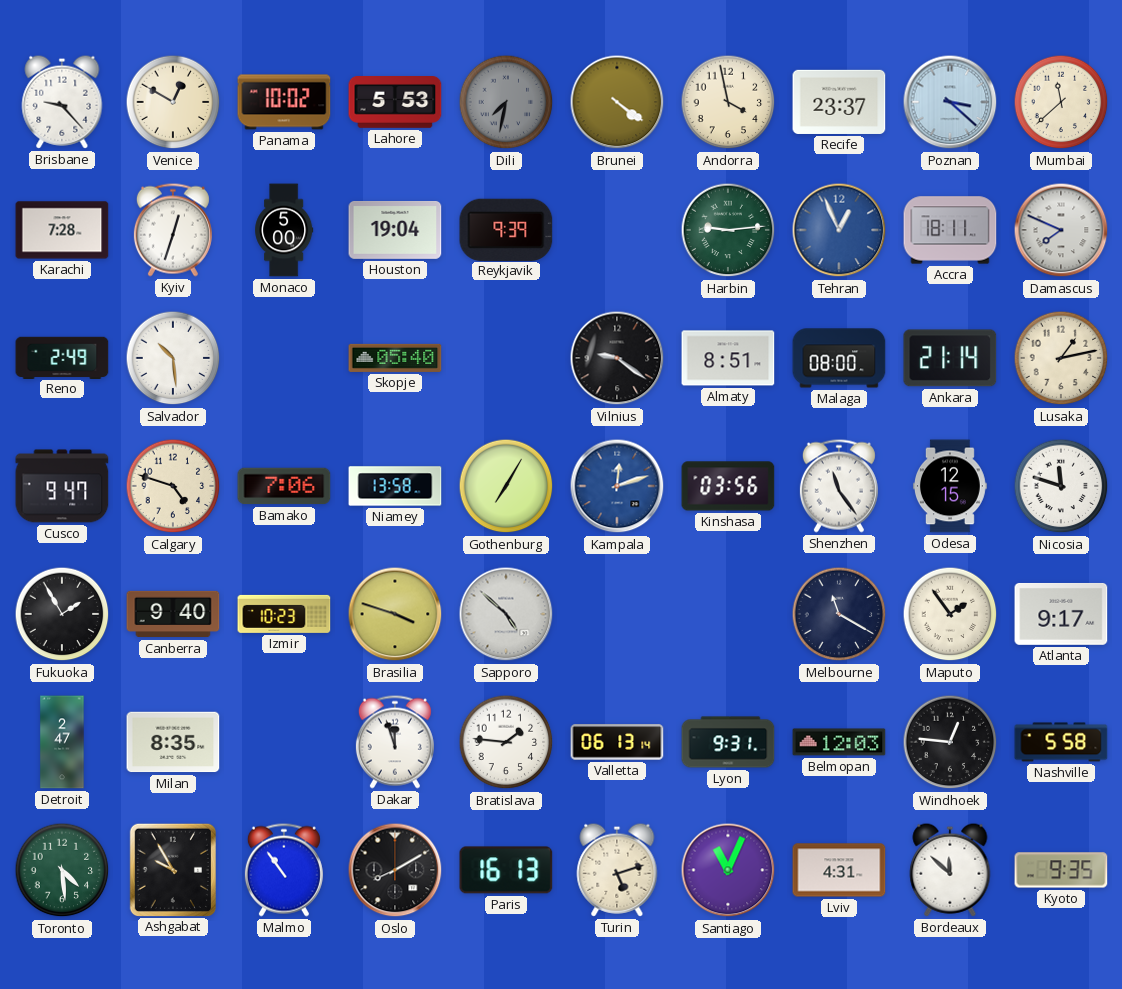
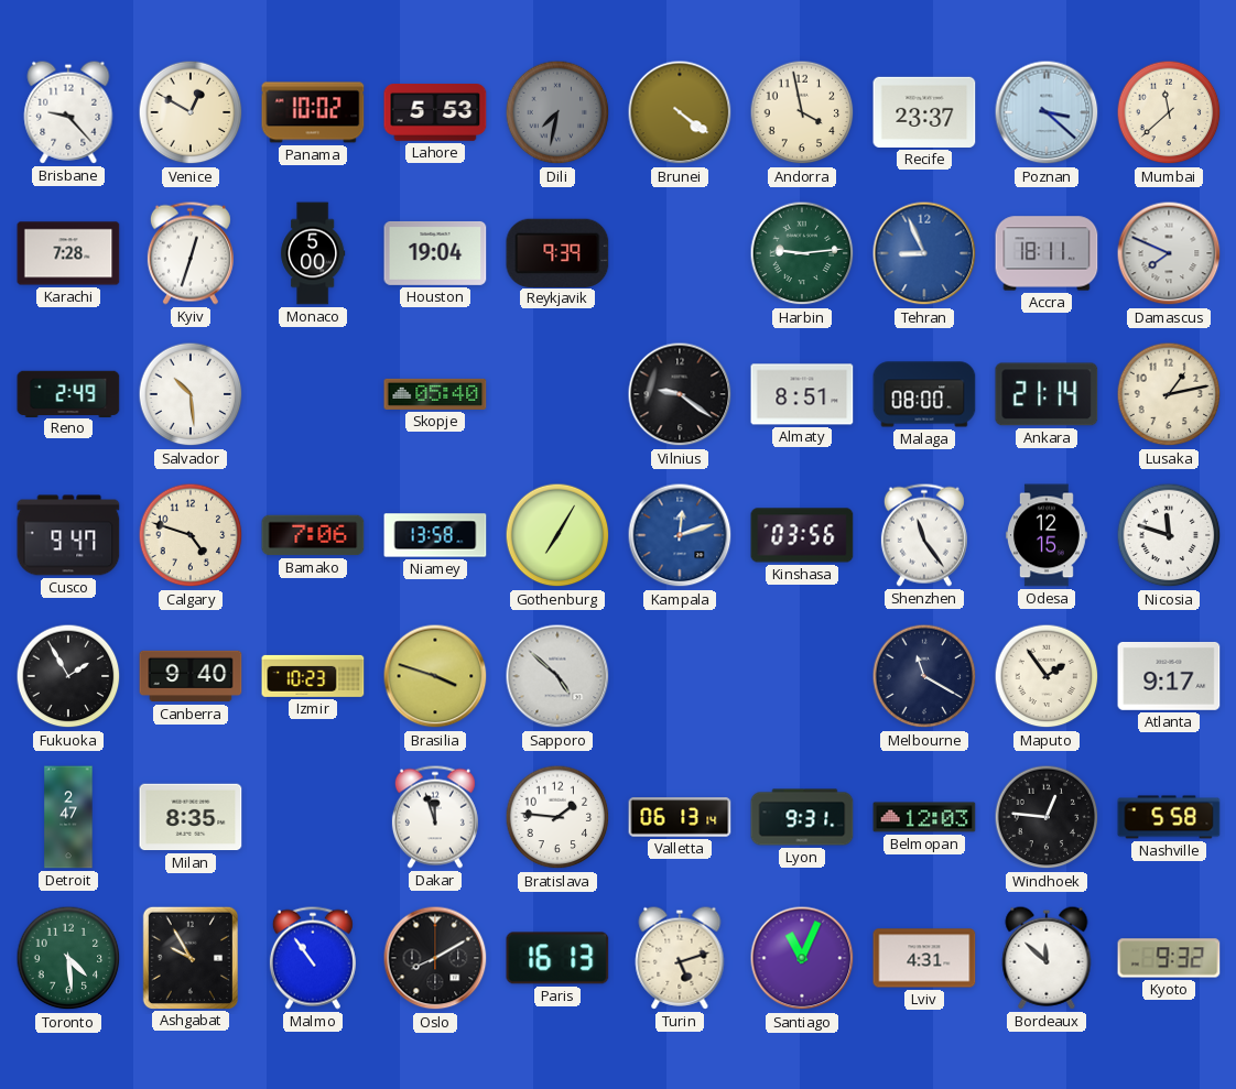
Tehran: 12:56 -> 8:56 (924, 253)
Kyoto: 9:35 -> 9:32 (1169, 958)
